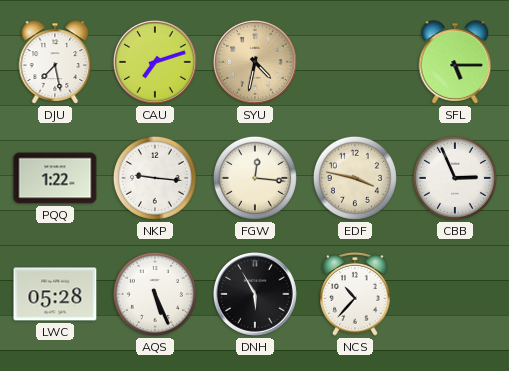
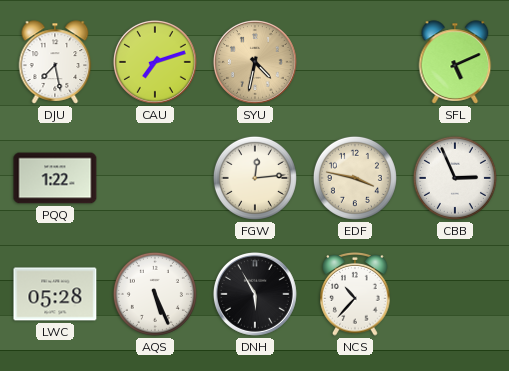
SFL: 5:15 -> 5:11 (455, 62)
NKP: 9:16 -> none (155, 178)
FGW: 12:16 -> 12:14 (255, 178)
